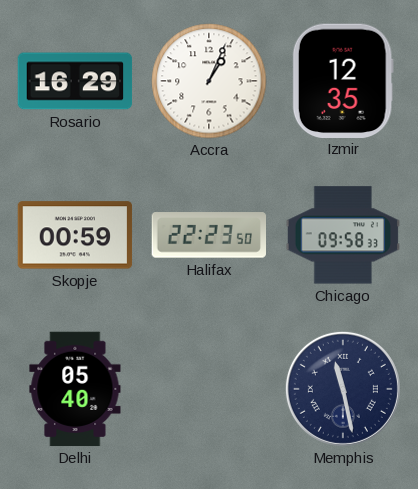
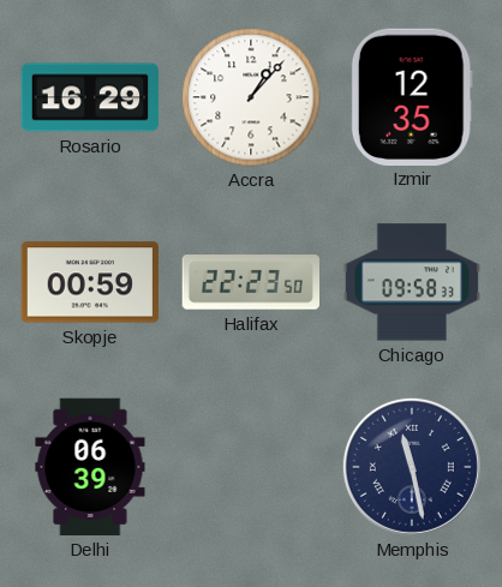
Accra: 1:04 -> 1:07 (251, 97)
Delhi: 05:40 -> 06:39 (90, 467)
